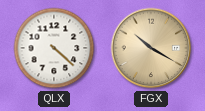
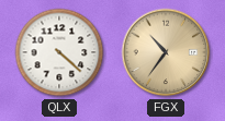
FGX: 10:20 -> 10:36 (166, 52)
